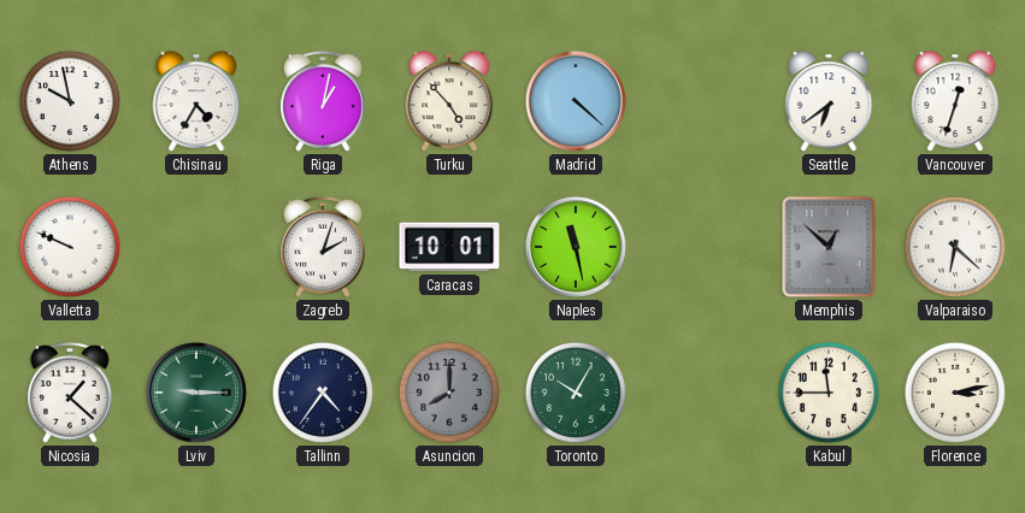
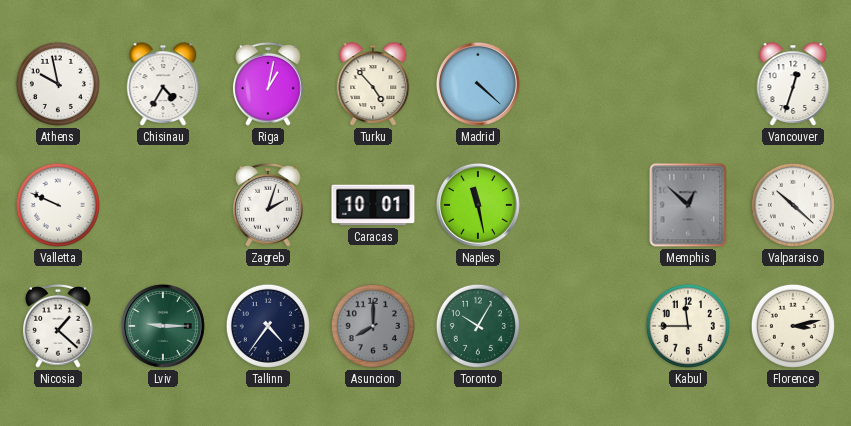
Seattle: 6:39 -> none (829, 101)
Valparaiso: 6:22 -> 10:22 (793, 205)
